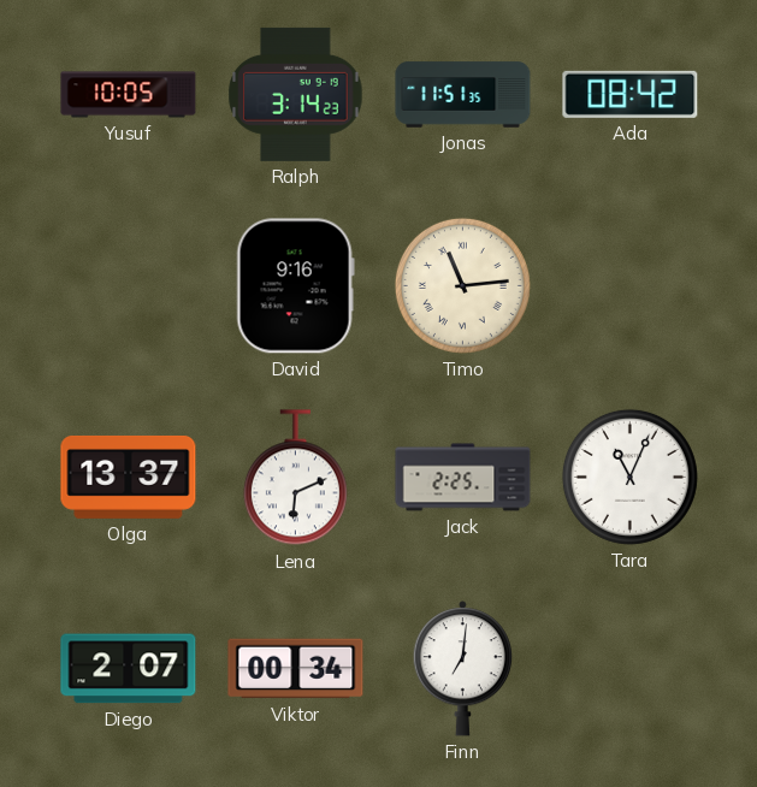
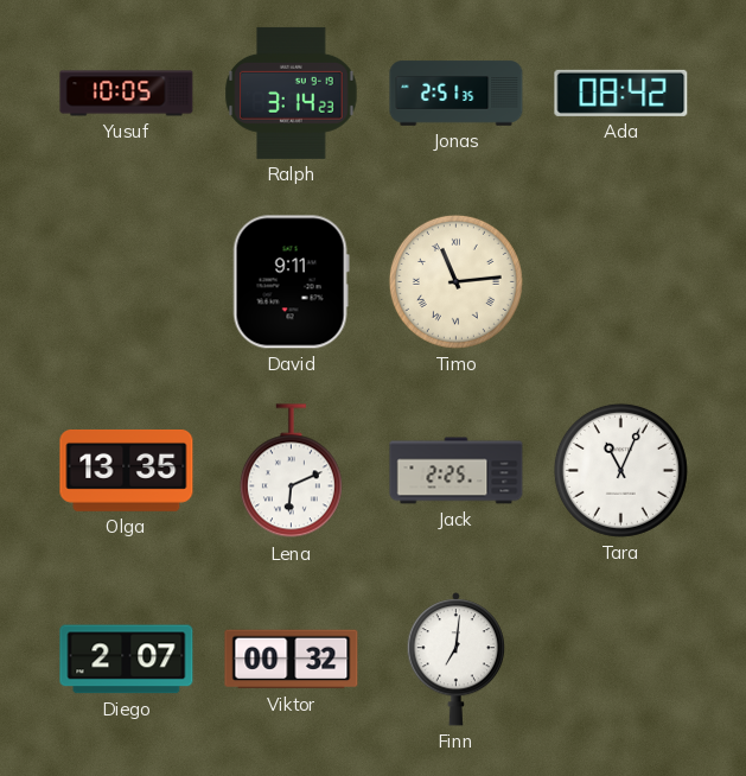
Jonas: 11:51 -> 2:51 (457, 94)
David: 9:16 -> 9:11 (291, 282)
Olga: 13:37 -> 13:35 (127, 471)
Viktor: 00:34 -> 00:32 (292, 660)
